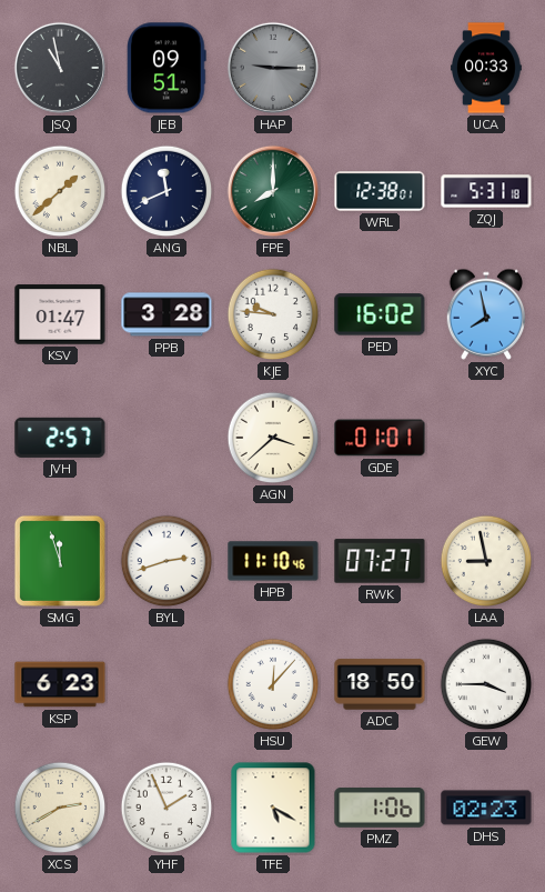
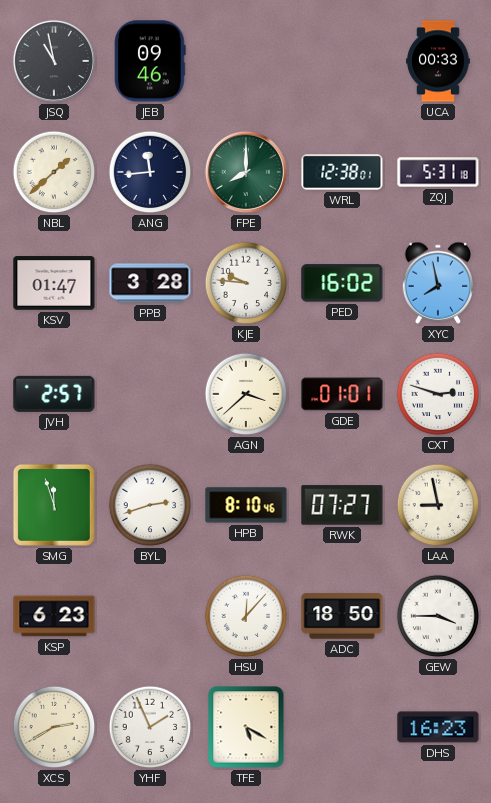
JEB: 09:51 -> 09:46 (150, 61)
HAP: 9:15 -> none (273, 68)
ANG: 11:41 -> 11:44 (150, 172)
CXT: none -> 2:48 (438, 394)
HPB: 11:10 -> 8:10 (246, 505)
PMZ: 1:06 -> none (380, 809)
DHS: 02:23 -> 16:23 (438, 727)
